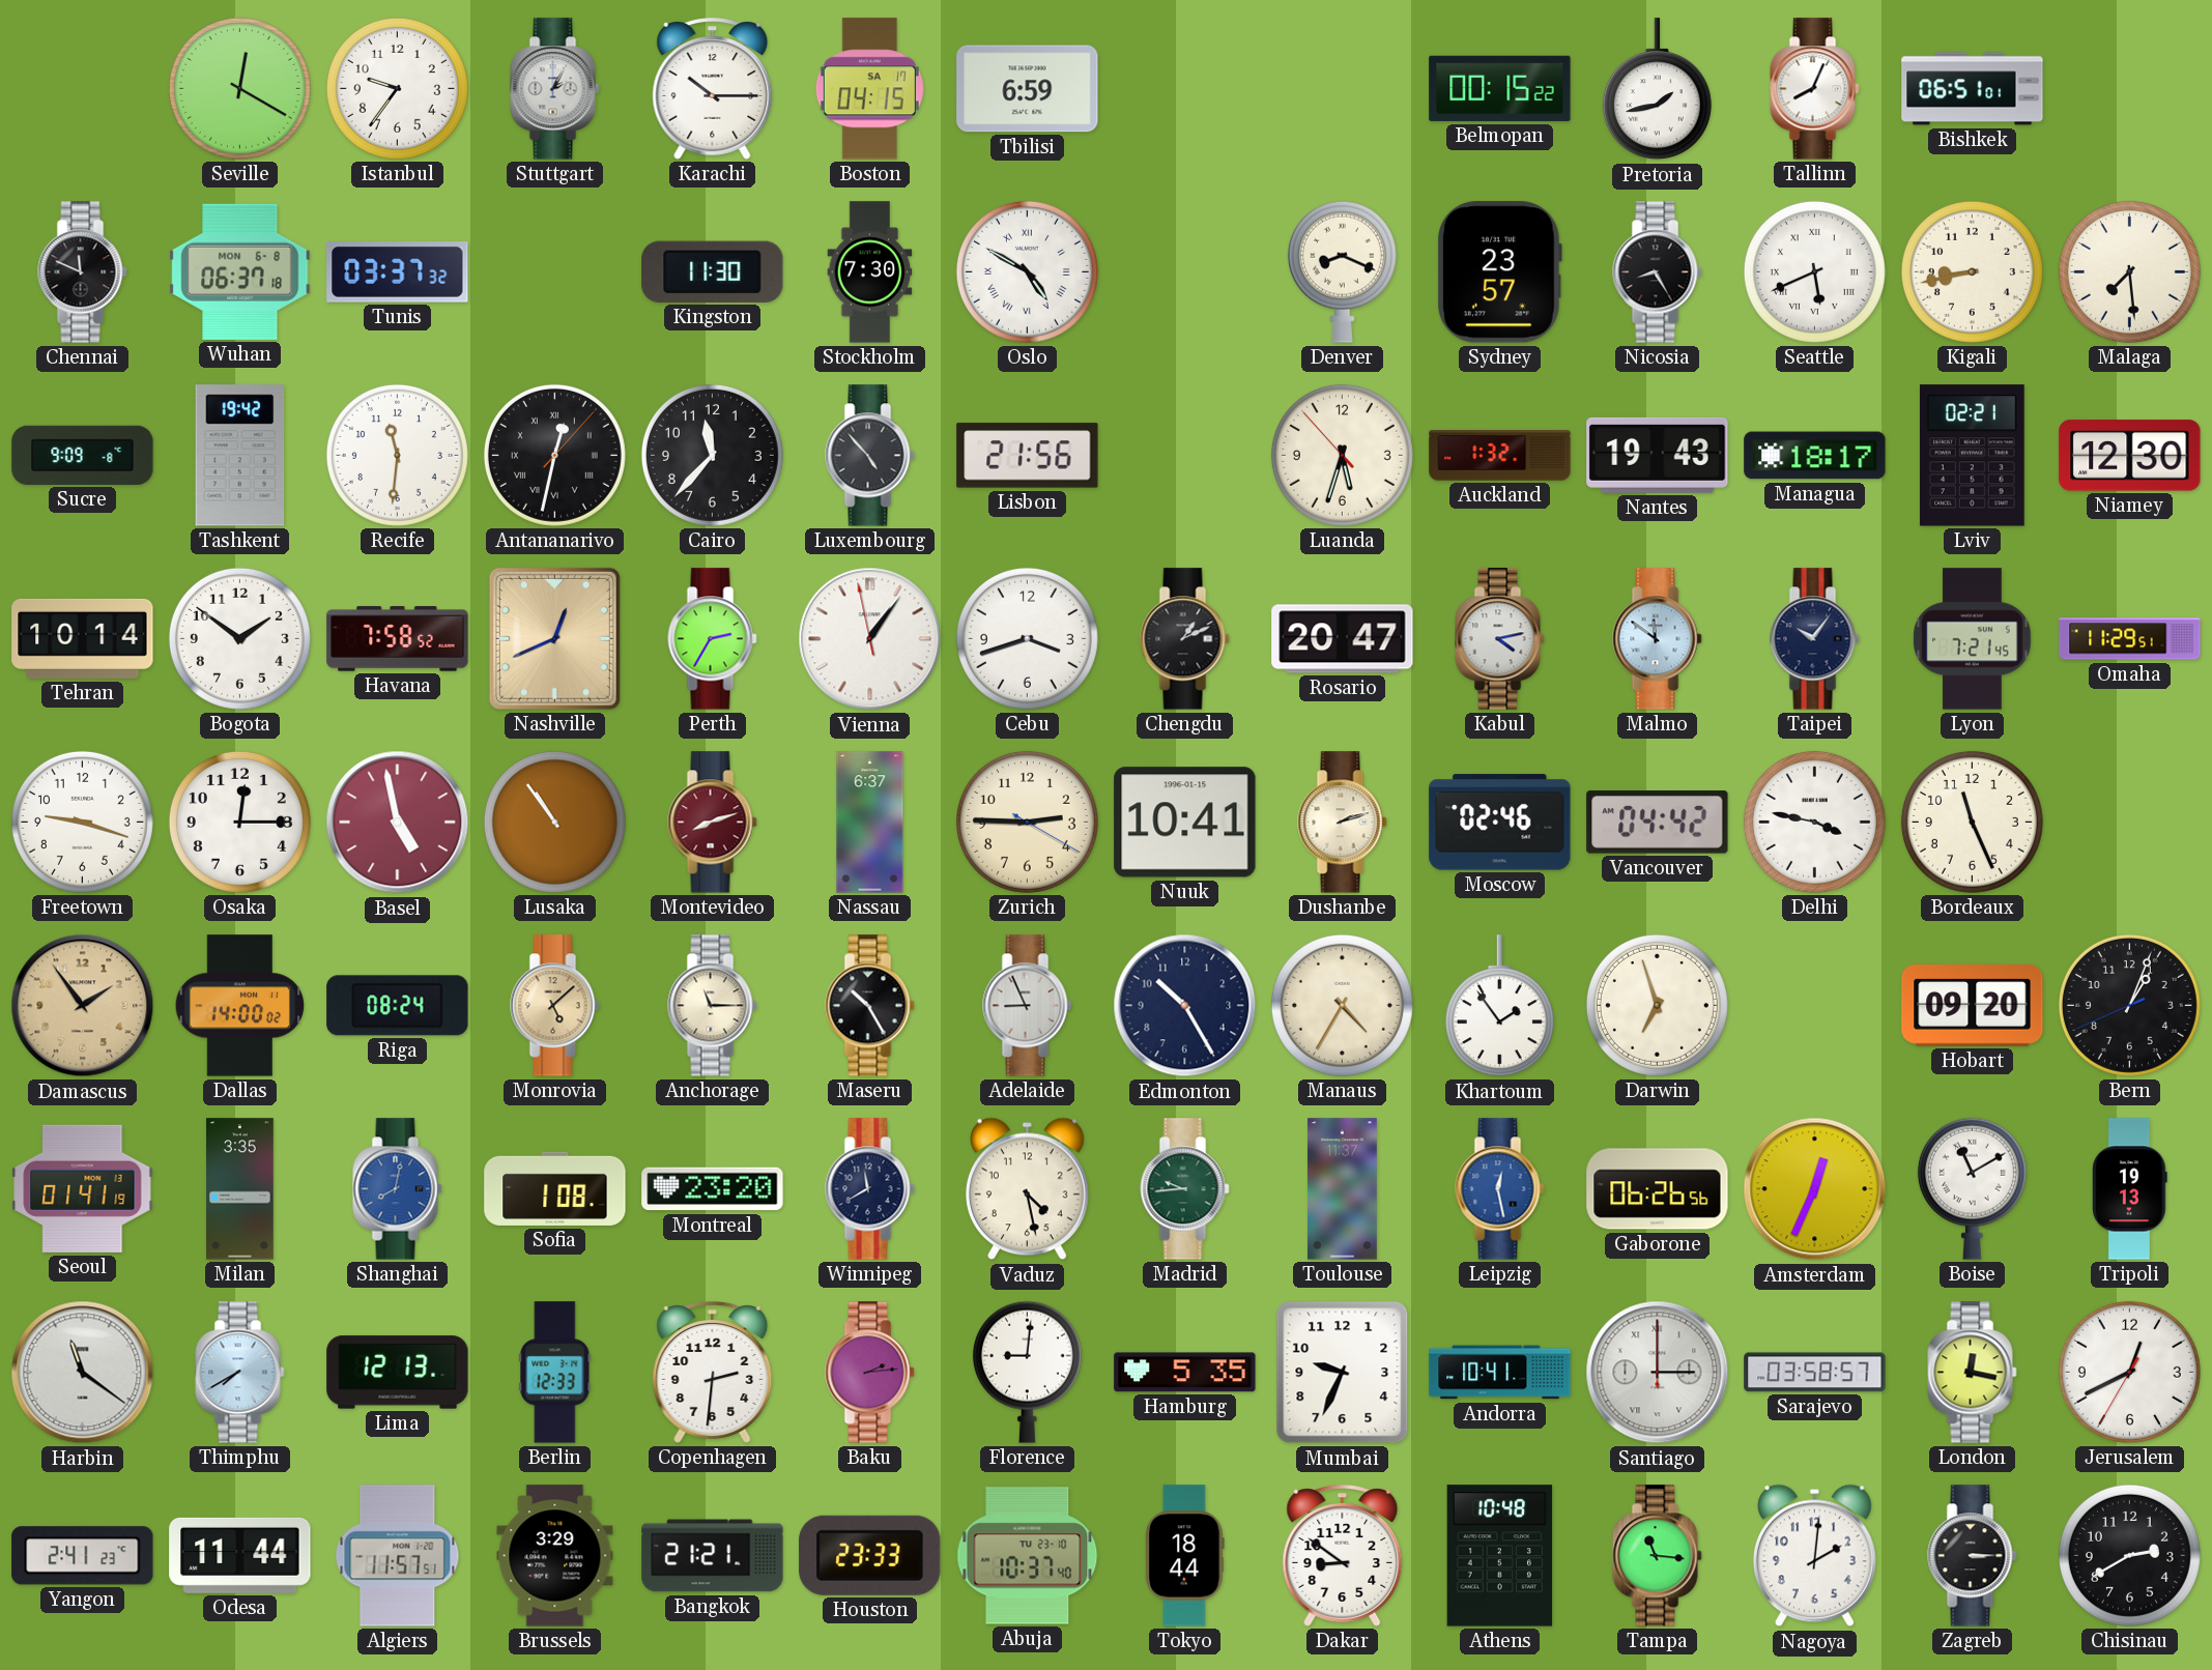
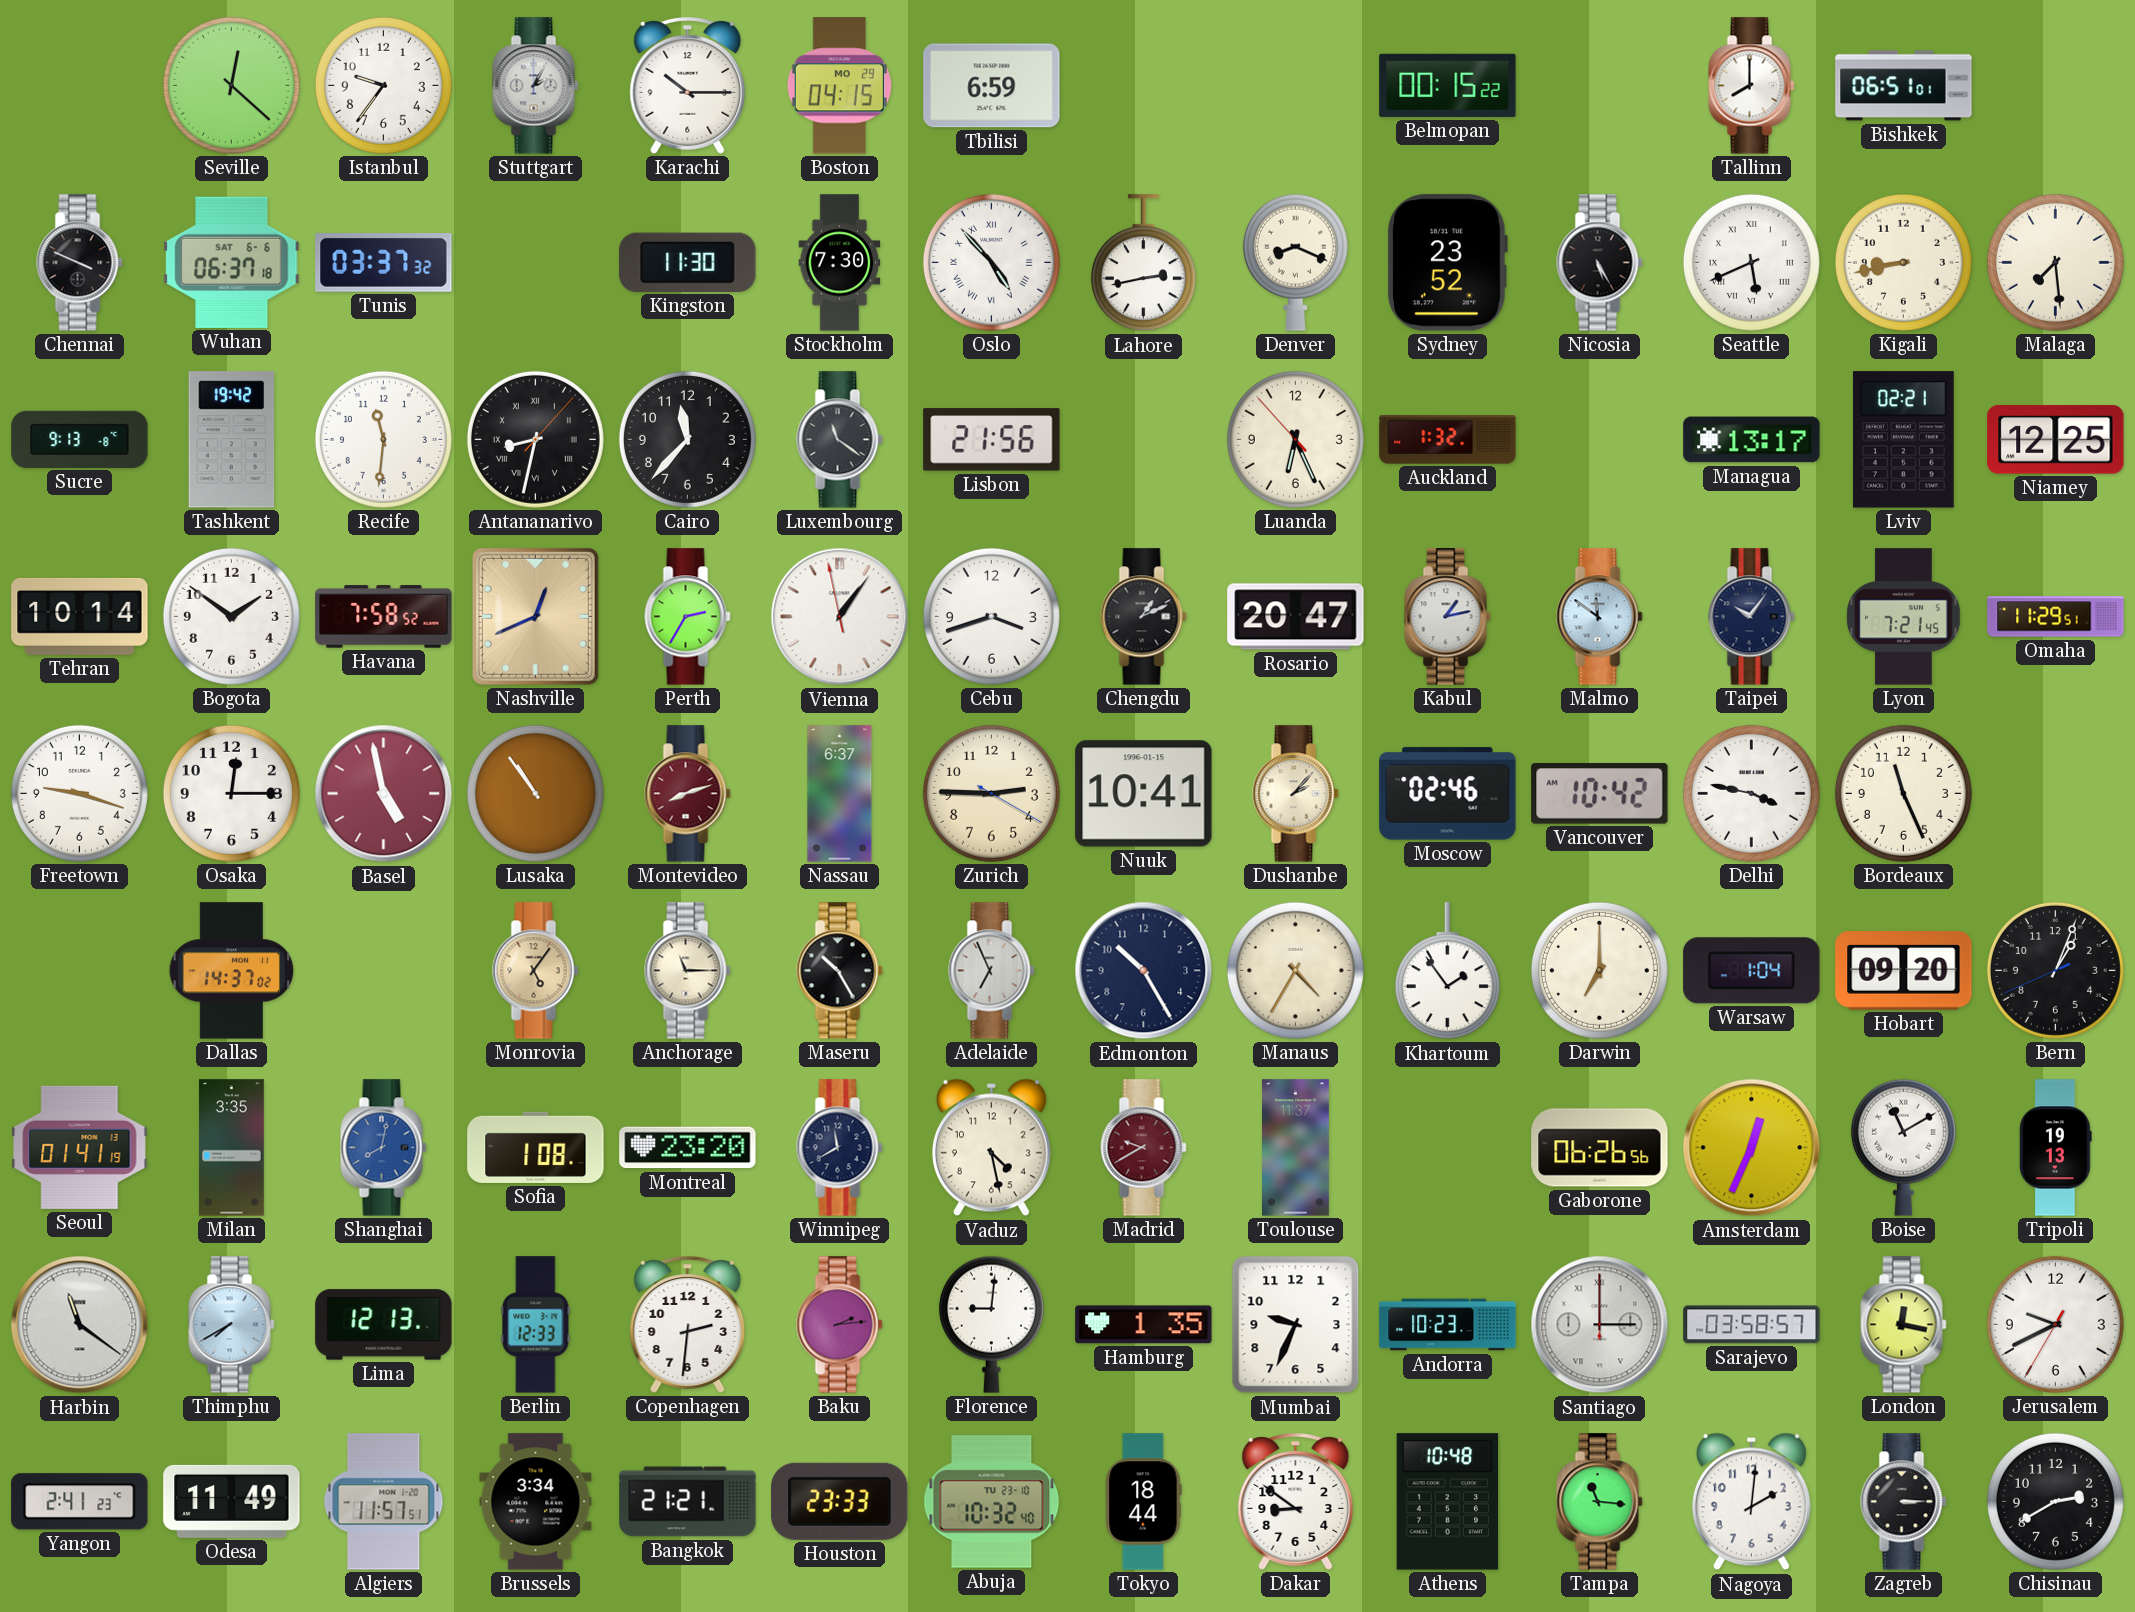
Seville: 12:20 -> 12:22 (231, 85)
Boston date: SA 17 -> MO 29 (839, 86)
Pretoria: 1:43 -> none (1657, 89)
Tallinn: 8:04 -> 8:00 (1752, 86)
Chennai: 11:49 -> 3:49 (80, 263)
Wuhan date: MON 6-8 -> SAT 6-6 (232, 262)
Oslo: 4:50 -> 4:53 (991, 262)
Lahore: none -> 2:43 (1143, 263)
Sydney: 23:57 -> 23:52 (1448, 263)
Nicosia: 8:25 -> 5:25 (1600, 263)
Sucre: 9:09 -> 9:13 (80, 439)
Antananarivo: 12:32 -> 8:32 (535, 439)
Luxembourg: 4:53 -> 11:21 (840, 440)
Luanda: 5:32 -> 6:25 (1295, 439)
Nantes: 19:43 -> none (1658, 455)
Managua: 18:17 -> 13:17 (1752, 440)
Niamey: 12:30 -> 12:25 (2056, 440)
Kabul: 4:13 -> 1:13 (1448, 617)
Dushanbe: 2:12 -> 2:07 (1296, 794)
Vancouver: 04:42 -> 10:42 (1600, 794)
Damascus: 1:54 -> none (83, 1006)
Dallas: 14:00 -> 14:37 (232, 971)
Riga: 08:24 -> none (398, 1006)
Monrovia: 5:08 -> 5:06 (536, 971)
Adelaide: 8:56 -> 6:56 (992, 971)
Darwin: 6:57 -> 7:00 (1599, 970)
Warsaw: none -> 1:04 (1752, 971)
Madrid: 9:44 -> 9:40 (1144, 1148)
Madrid dial: green -> burgundy (1144, 1148)
Leipzig: 12:28 -> none (1500, 1189)
Hamburg: 5:35 -> 1:35 (1144, 1325)
Andorra: 10:41 -> 10:23 (1448, 1325)
Jerusalem: 12:40 -> 9:40 (2055, 1324)
Odesa: 11:44 -> 11:49 (232, 1501)
Brussels: 3:29 -> 3:34 (536, 1502)
Abuja: 10:37 -> 10:32 (992, 1502)
